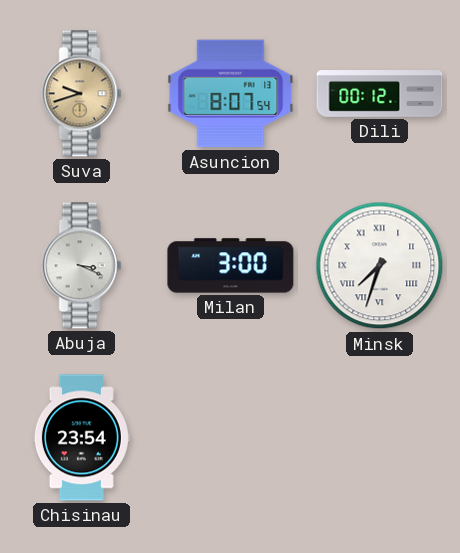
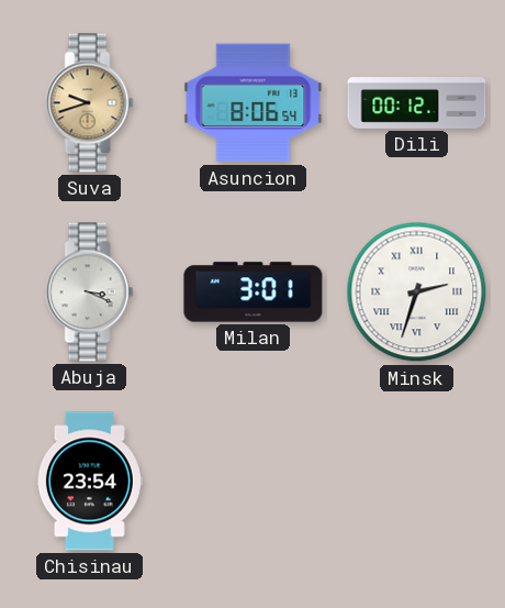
Asuncion: 8:07 -> 8:06 (254, 103)
Milan: 3:00 -> 3:01 (254, 292)
Minsk: 7:33 -> 2:33 (417, 292)
